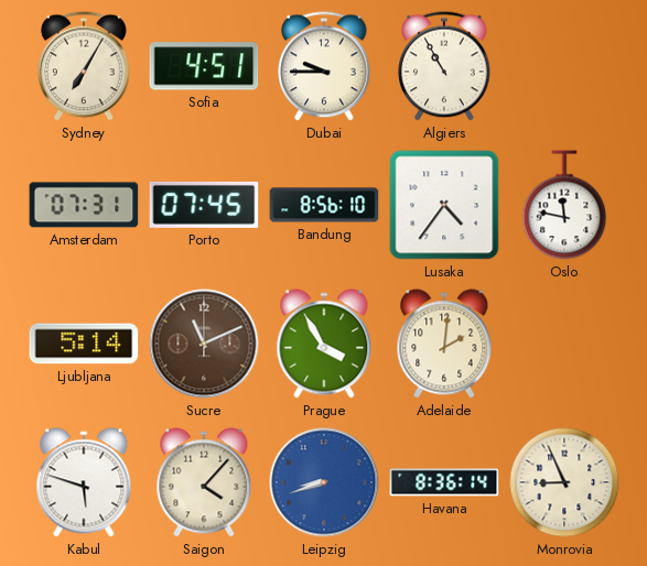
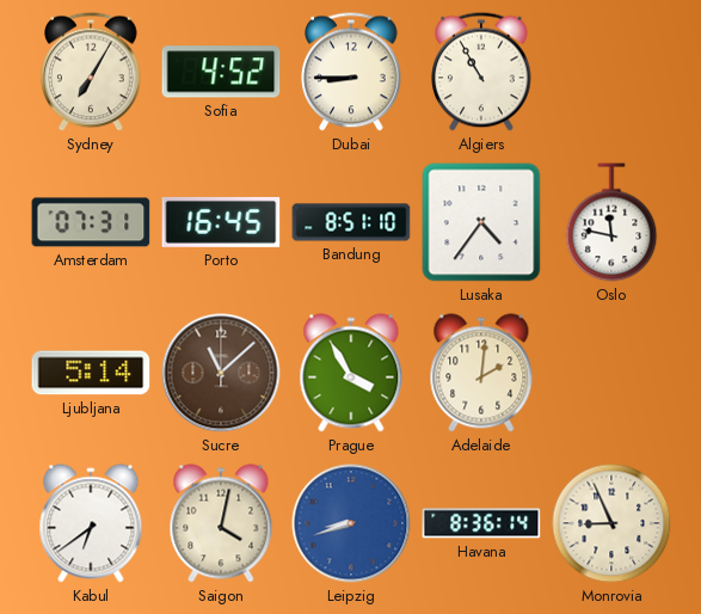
Sofia: 4:51 -> 4:52 (221, 72)
Dubai: 9:45 -> 8:45 (351, 72)
Porto: 07:45 -> 16:45 (221, 222)
Bandung: 8:56 -> 8:51 (351, 222)
Sucre: 11:11 -> 11:08 (221, 373)
Kabul: 5:48 -> 6:39 (91, 523)
Saigon: 4:07 -> 4:02 (221, 523)
